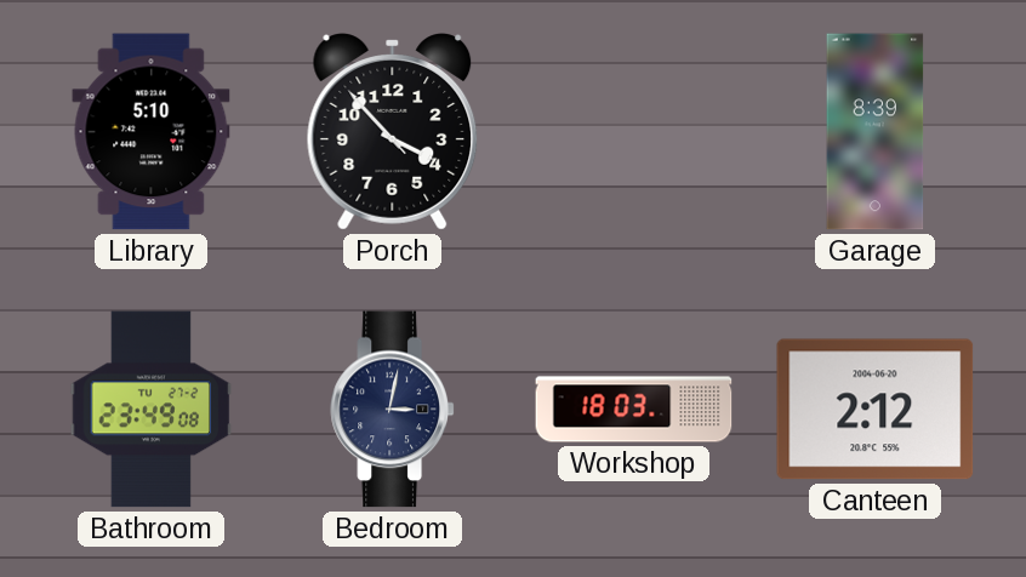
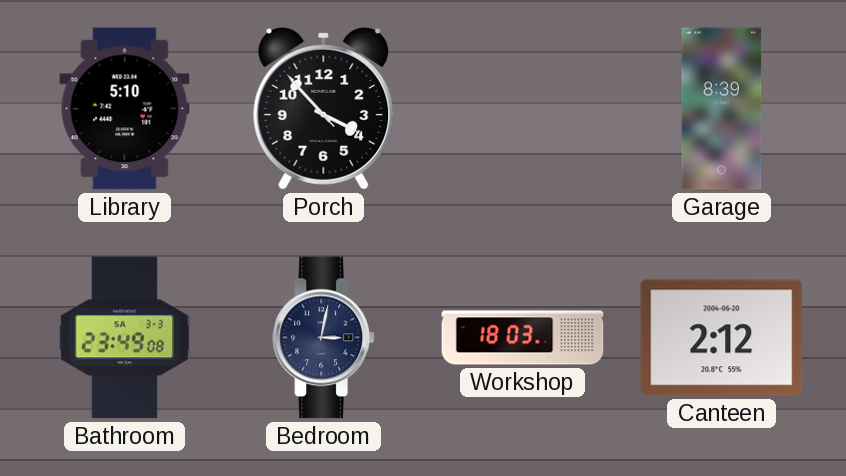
Bathroom date: TU 27-2 -> SA 3-3 (125, 338)
